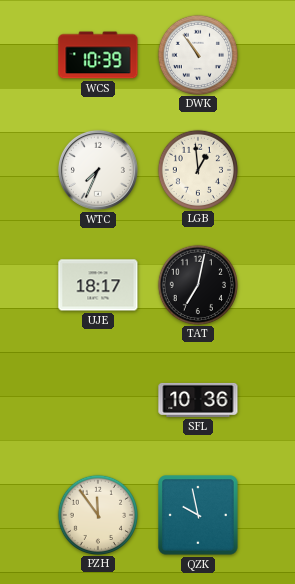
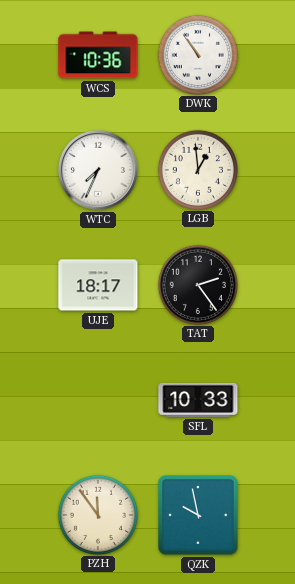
WCS: 10:39 -> 10:36 (98, 55)
TAT: 7:02 -> 2:24 (197, 284)
SFL: 10:36 -> 10:33 (198, 400)
